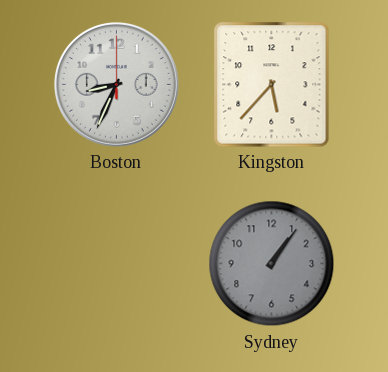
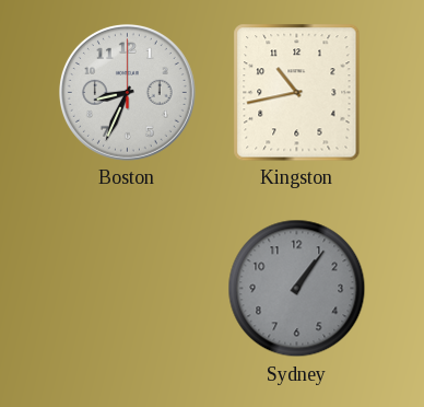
Kingston: 5:37 -> 10:43 (297, 93)
